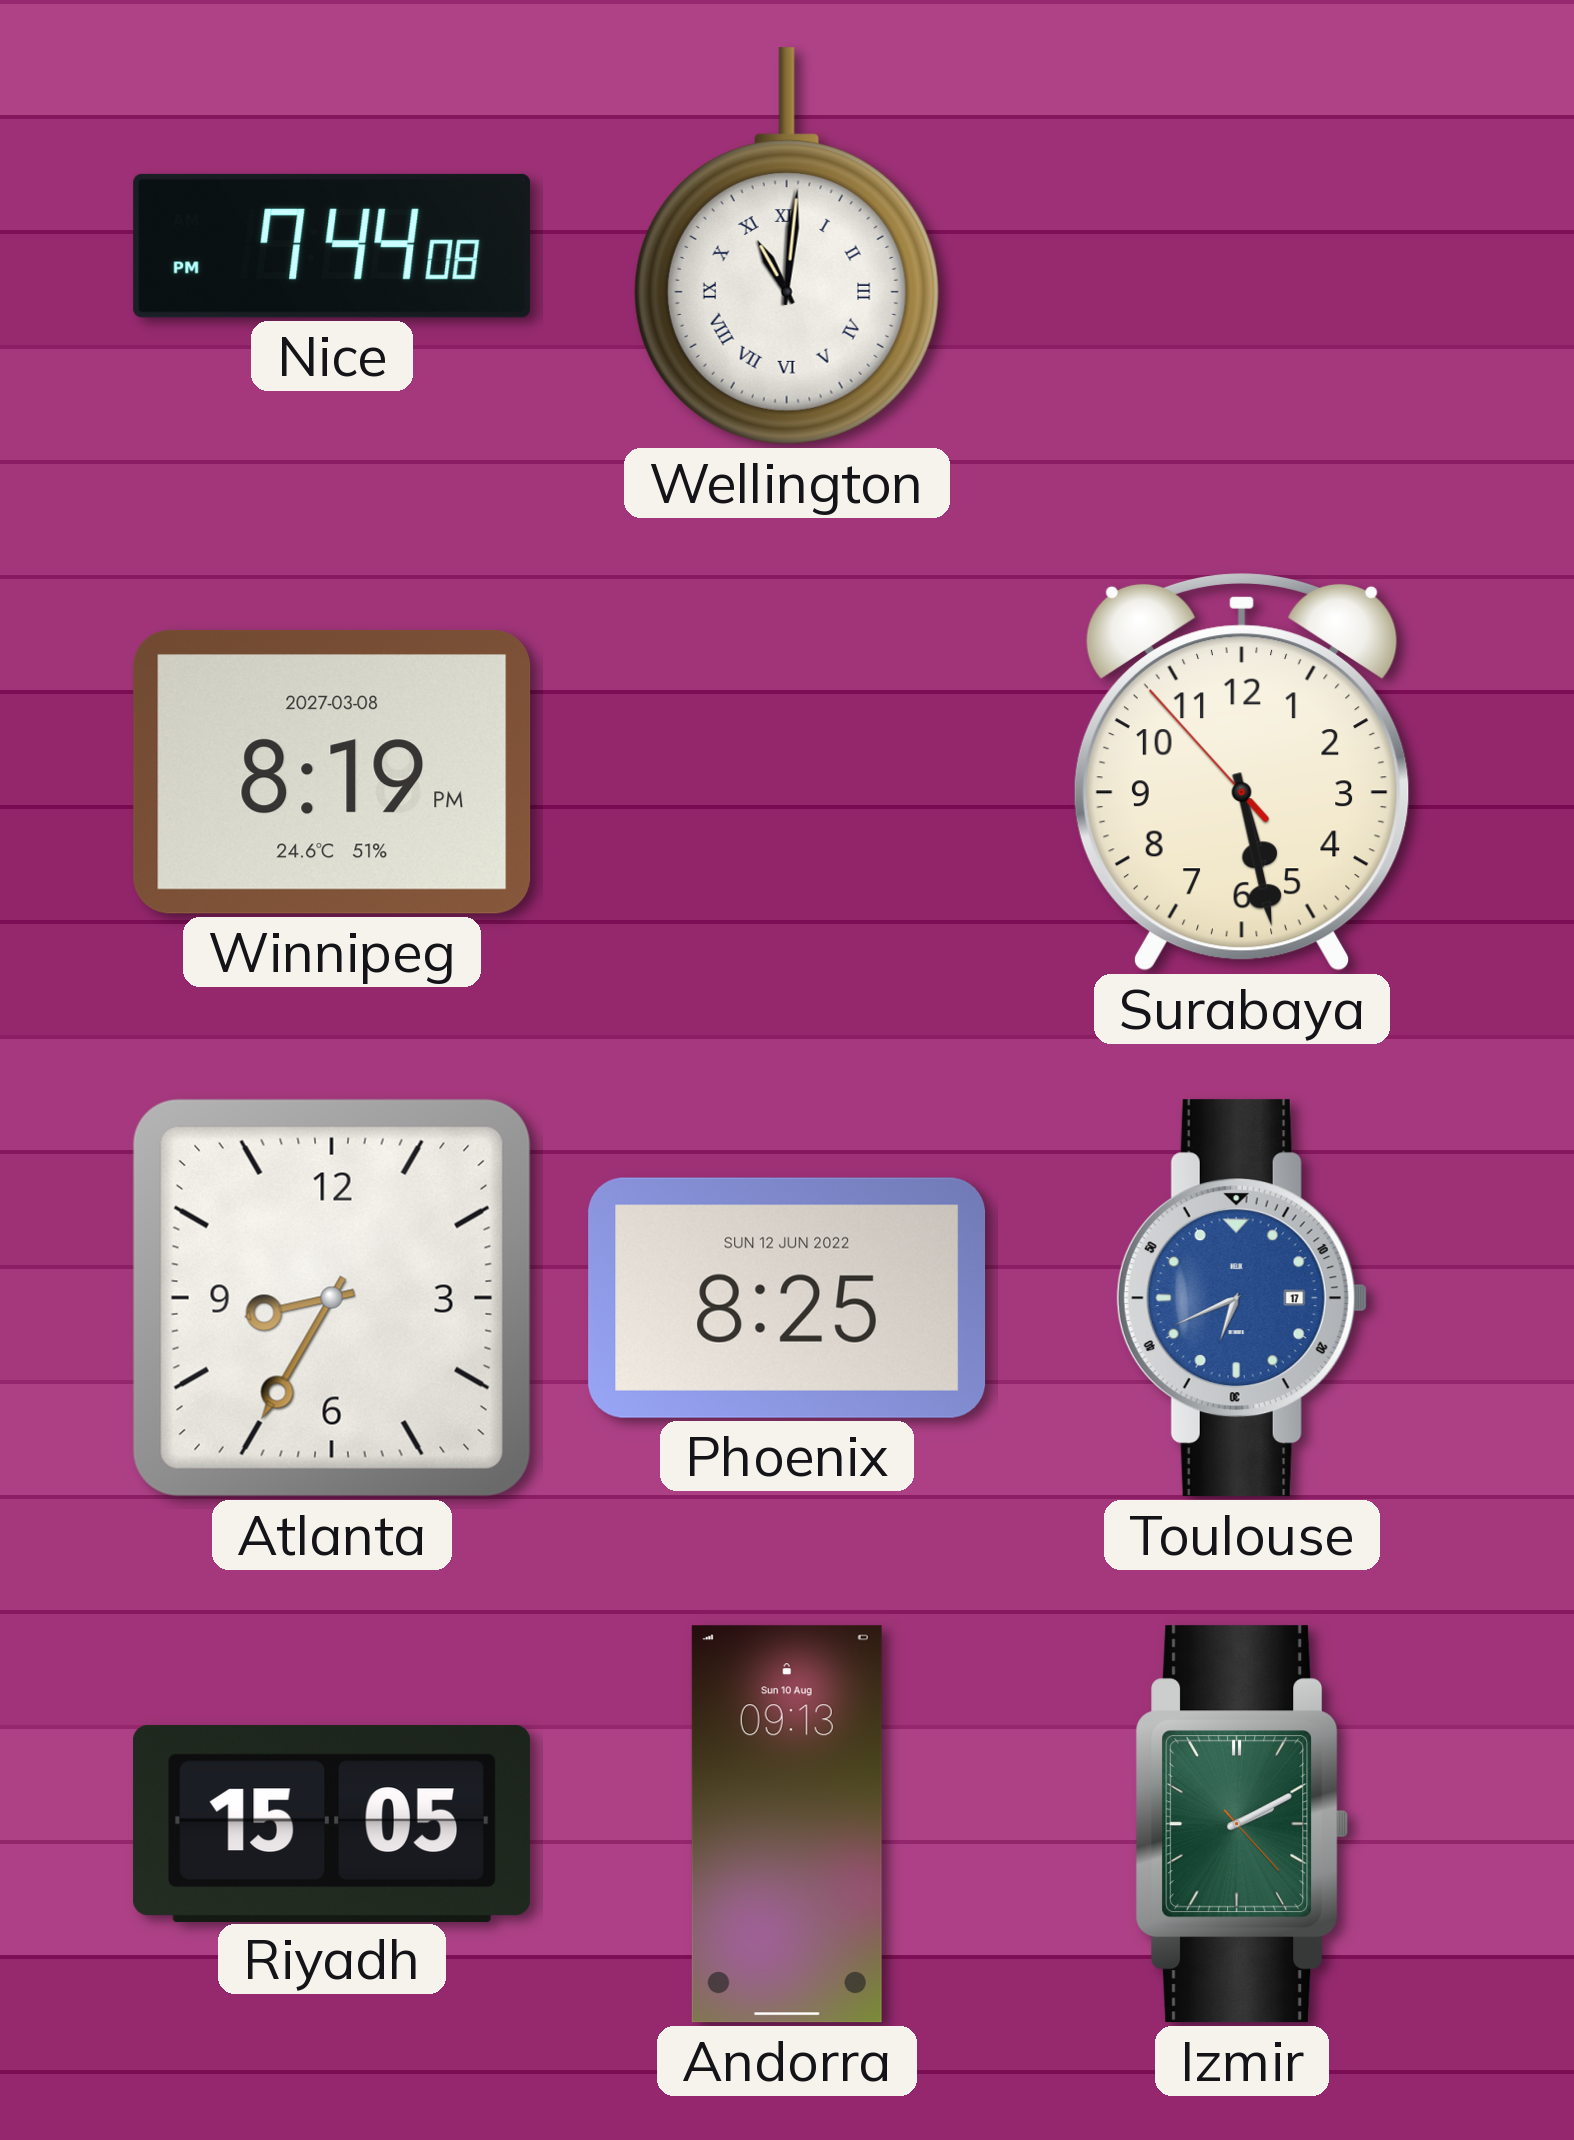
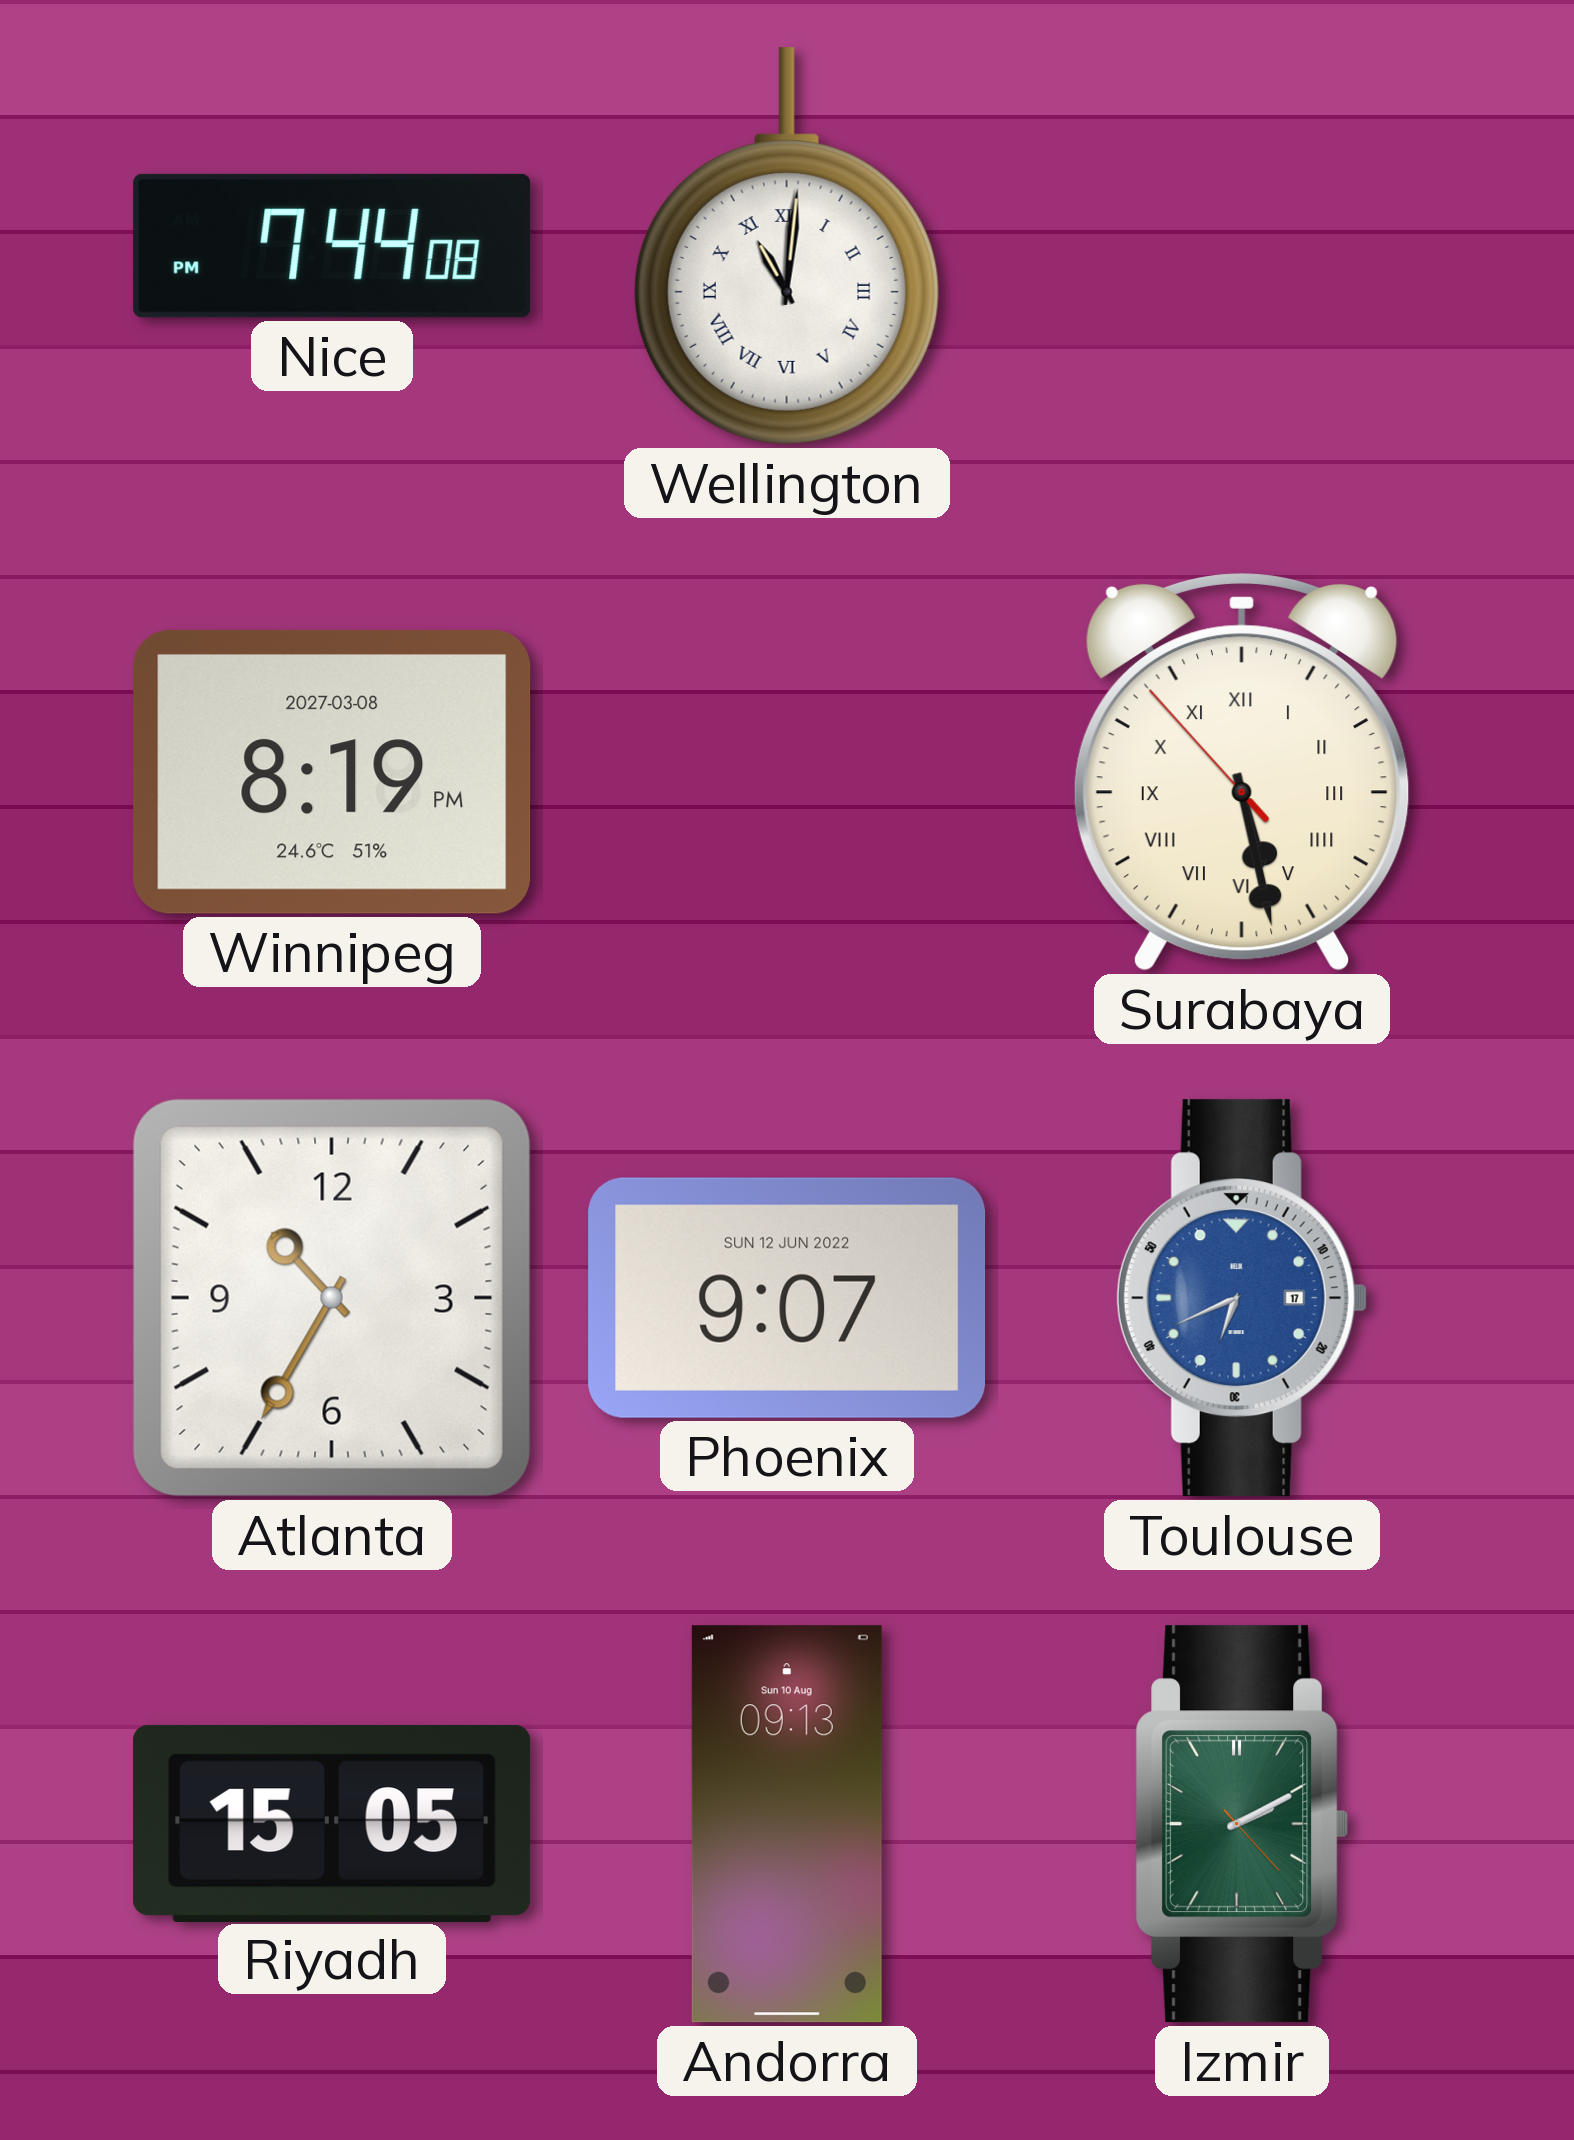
Surabaya numerals: Arabic -> Roman (1242, 772)
Atlanta: 8:35 -> 10:35 (332, 1298)
Phoenix: 8:25 -> 9:07 (787, 1298)
